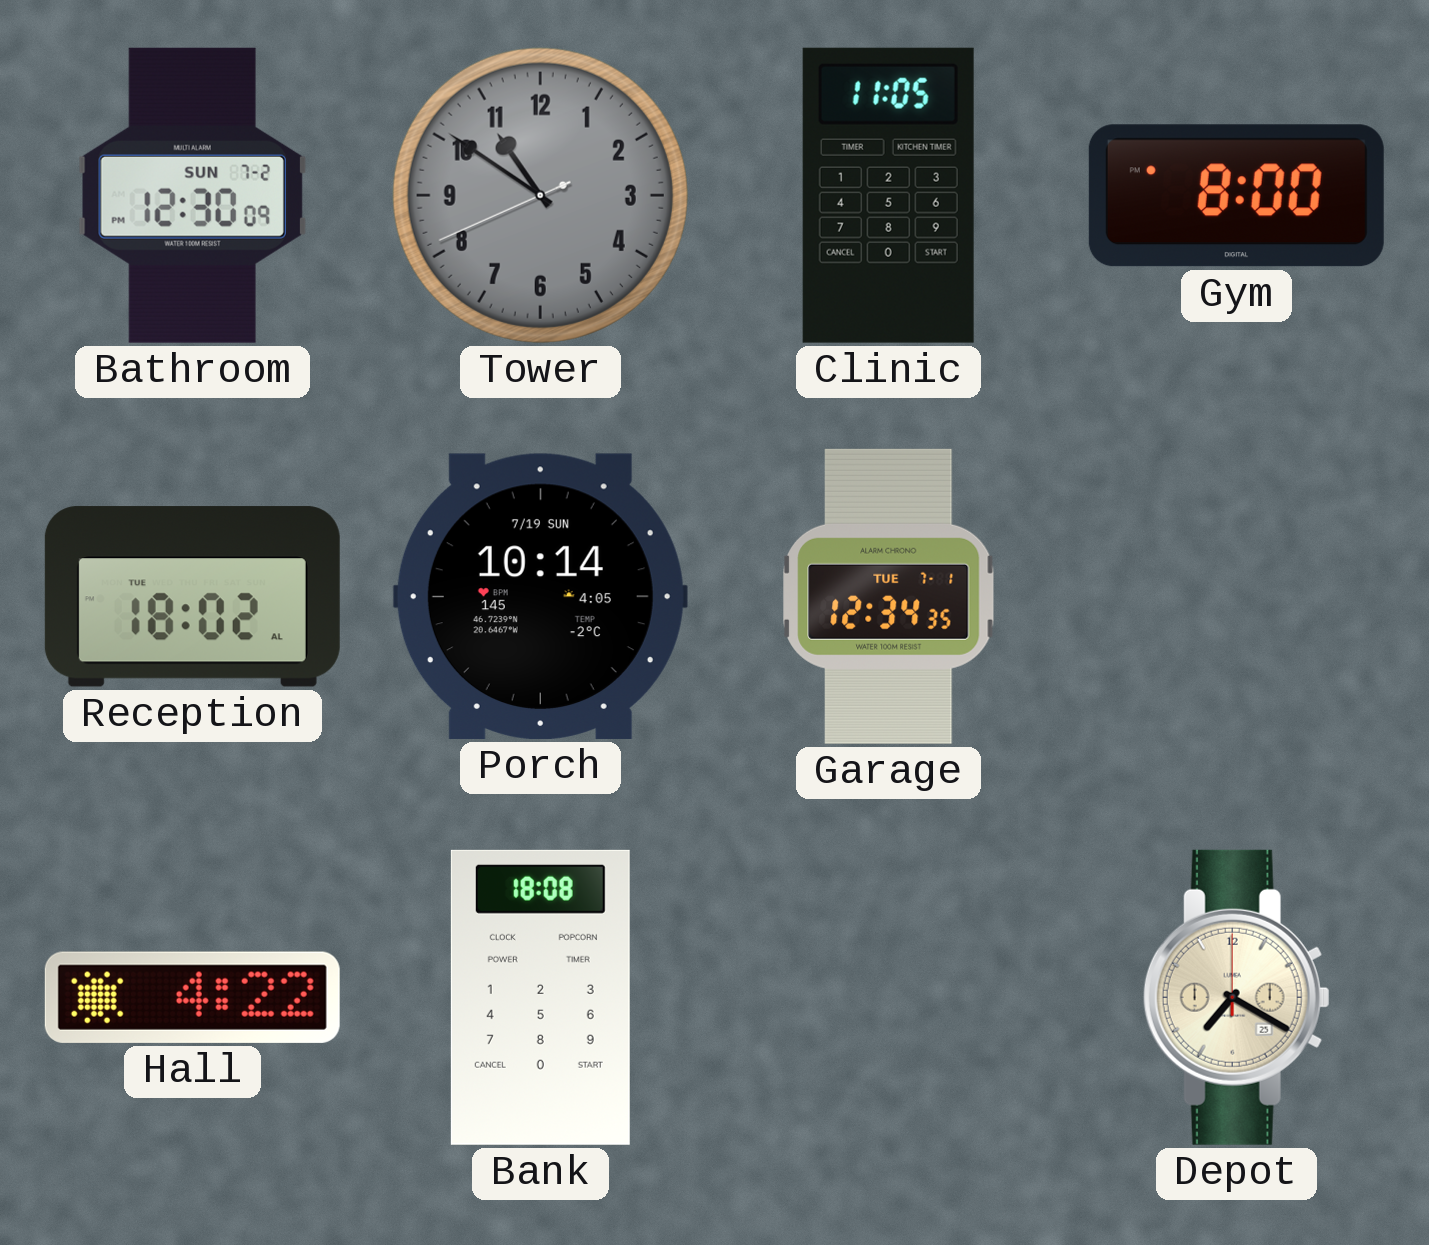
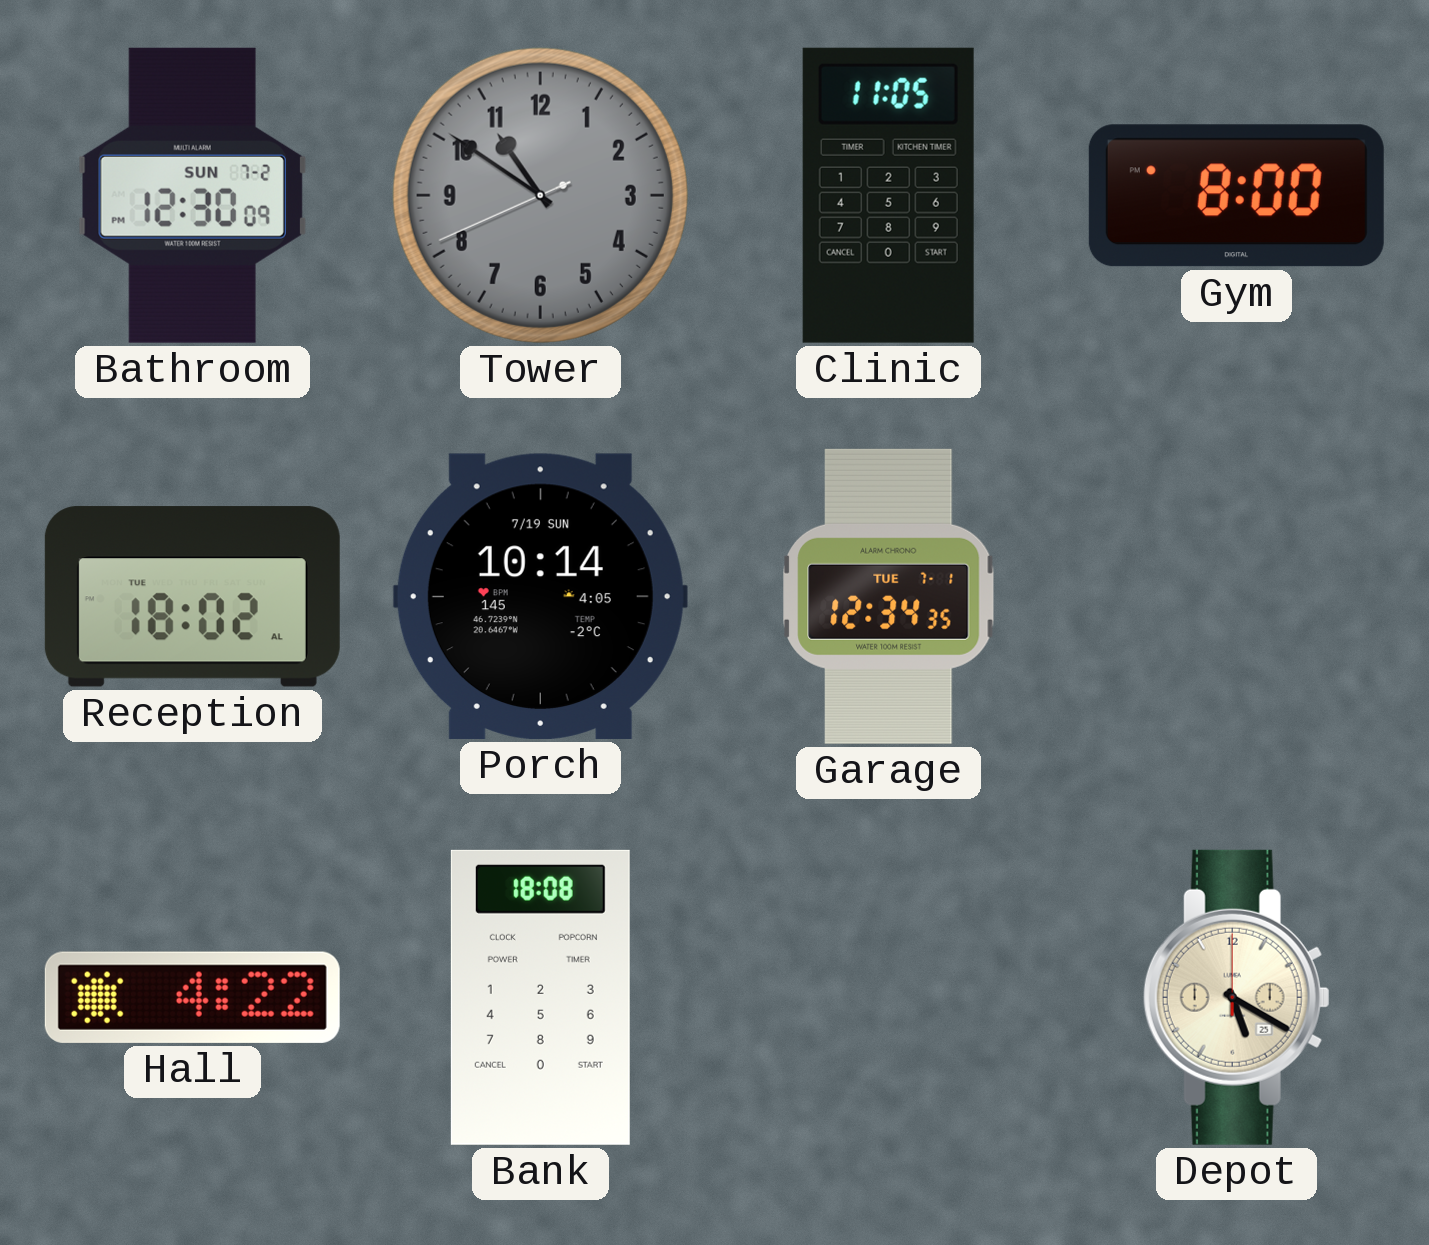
Depot: 7:20 -> 5:20 (1236, 997)
